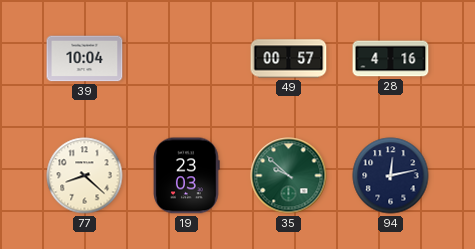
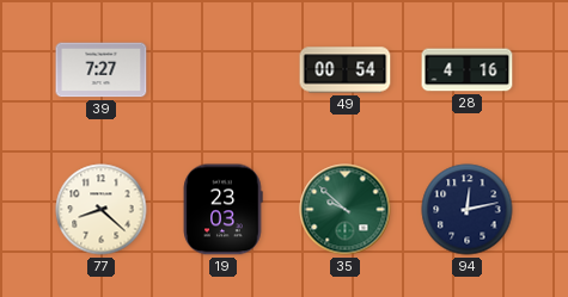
39: 10:04 -> 7:27 (102, 70)
49: 00:57 -> 00:54 (346, 70)
